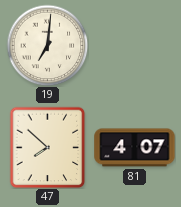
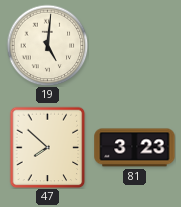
19: 7:01 -> 5:01 (47, 45)
81: 4:07 -> 3:23 (135, 148)
